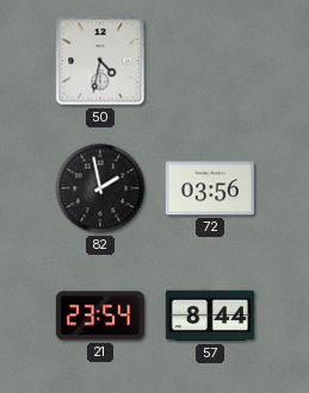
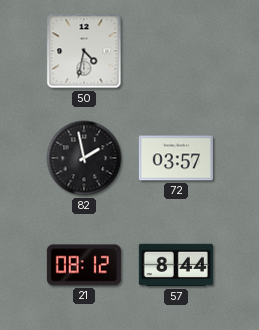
72: 03:56 -> 03:57 (176, 158)
21: 23:54 -> 08:12 (84, 265)
